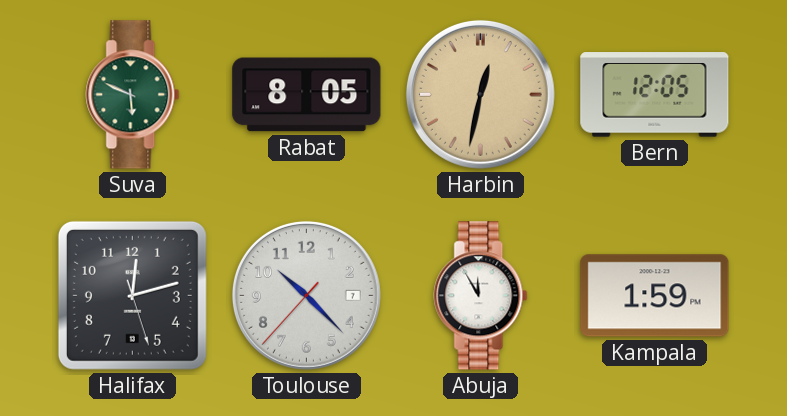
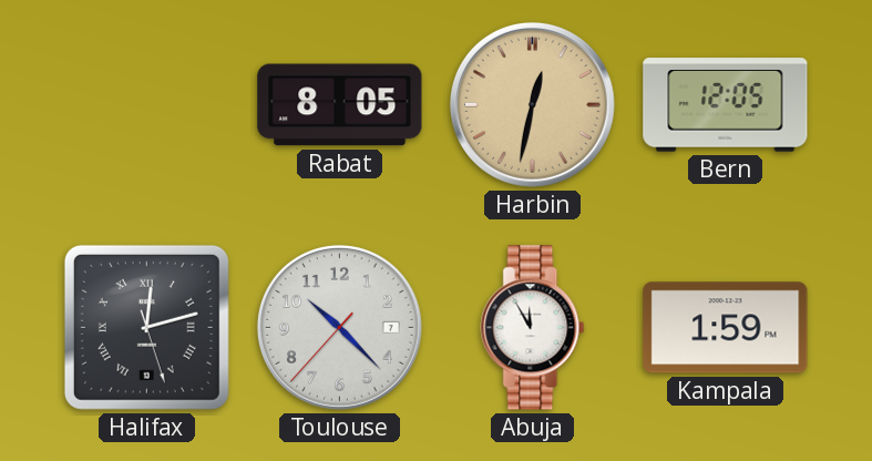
Suva: 5:49 -> none (133, 95)
Halifax numerals: Arabic -> Roman (146, 327)
